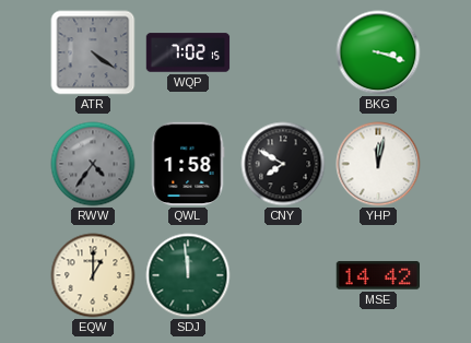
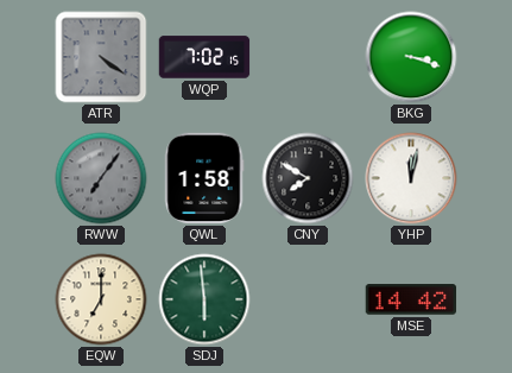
RWW: 4:36 -> 7:06 (101, 178)
EQW: 1:00 -> 7:00 (101, 299)
SDJ: 11:59 -> 5:59 (204, 299)
